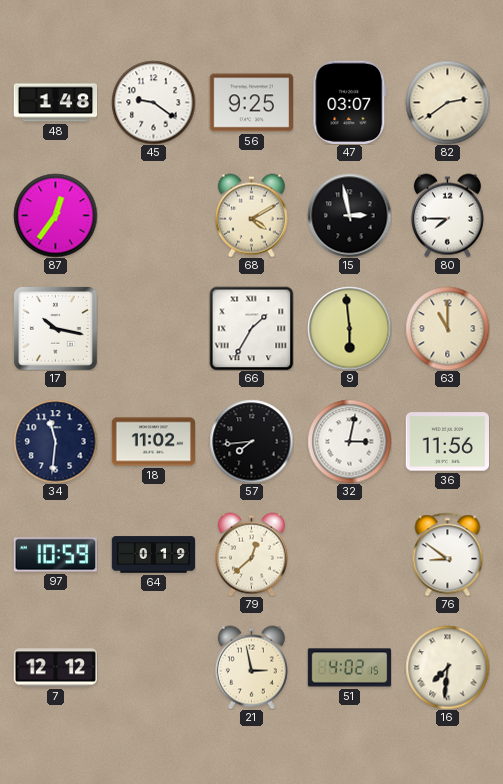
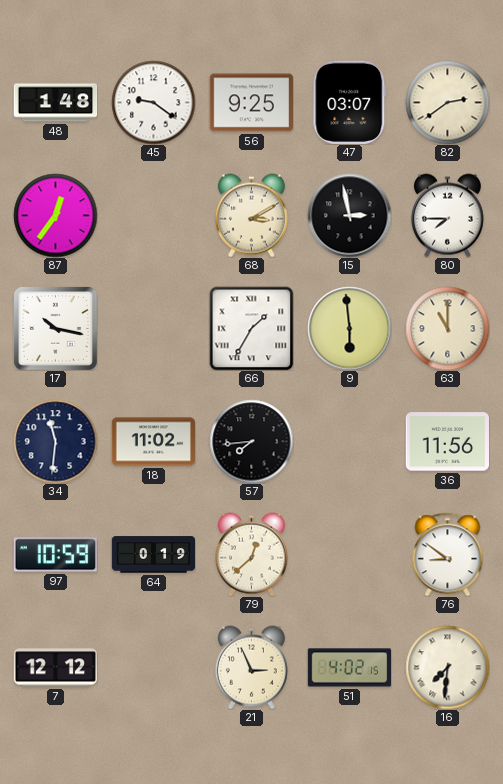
68: 4:10 -> 3:10 (251, 215)
32: 3:02 -> none (349, 441)
21: 2:58 -> 2:56 (251, 667)
